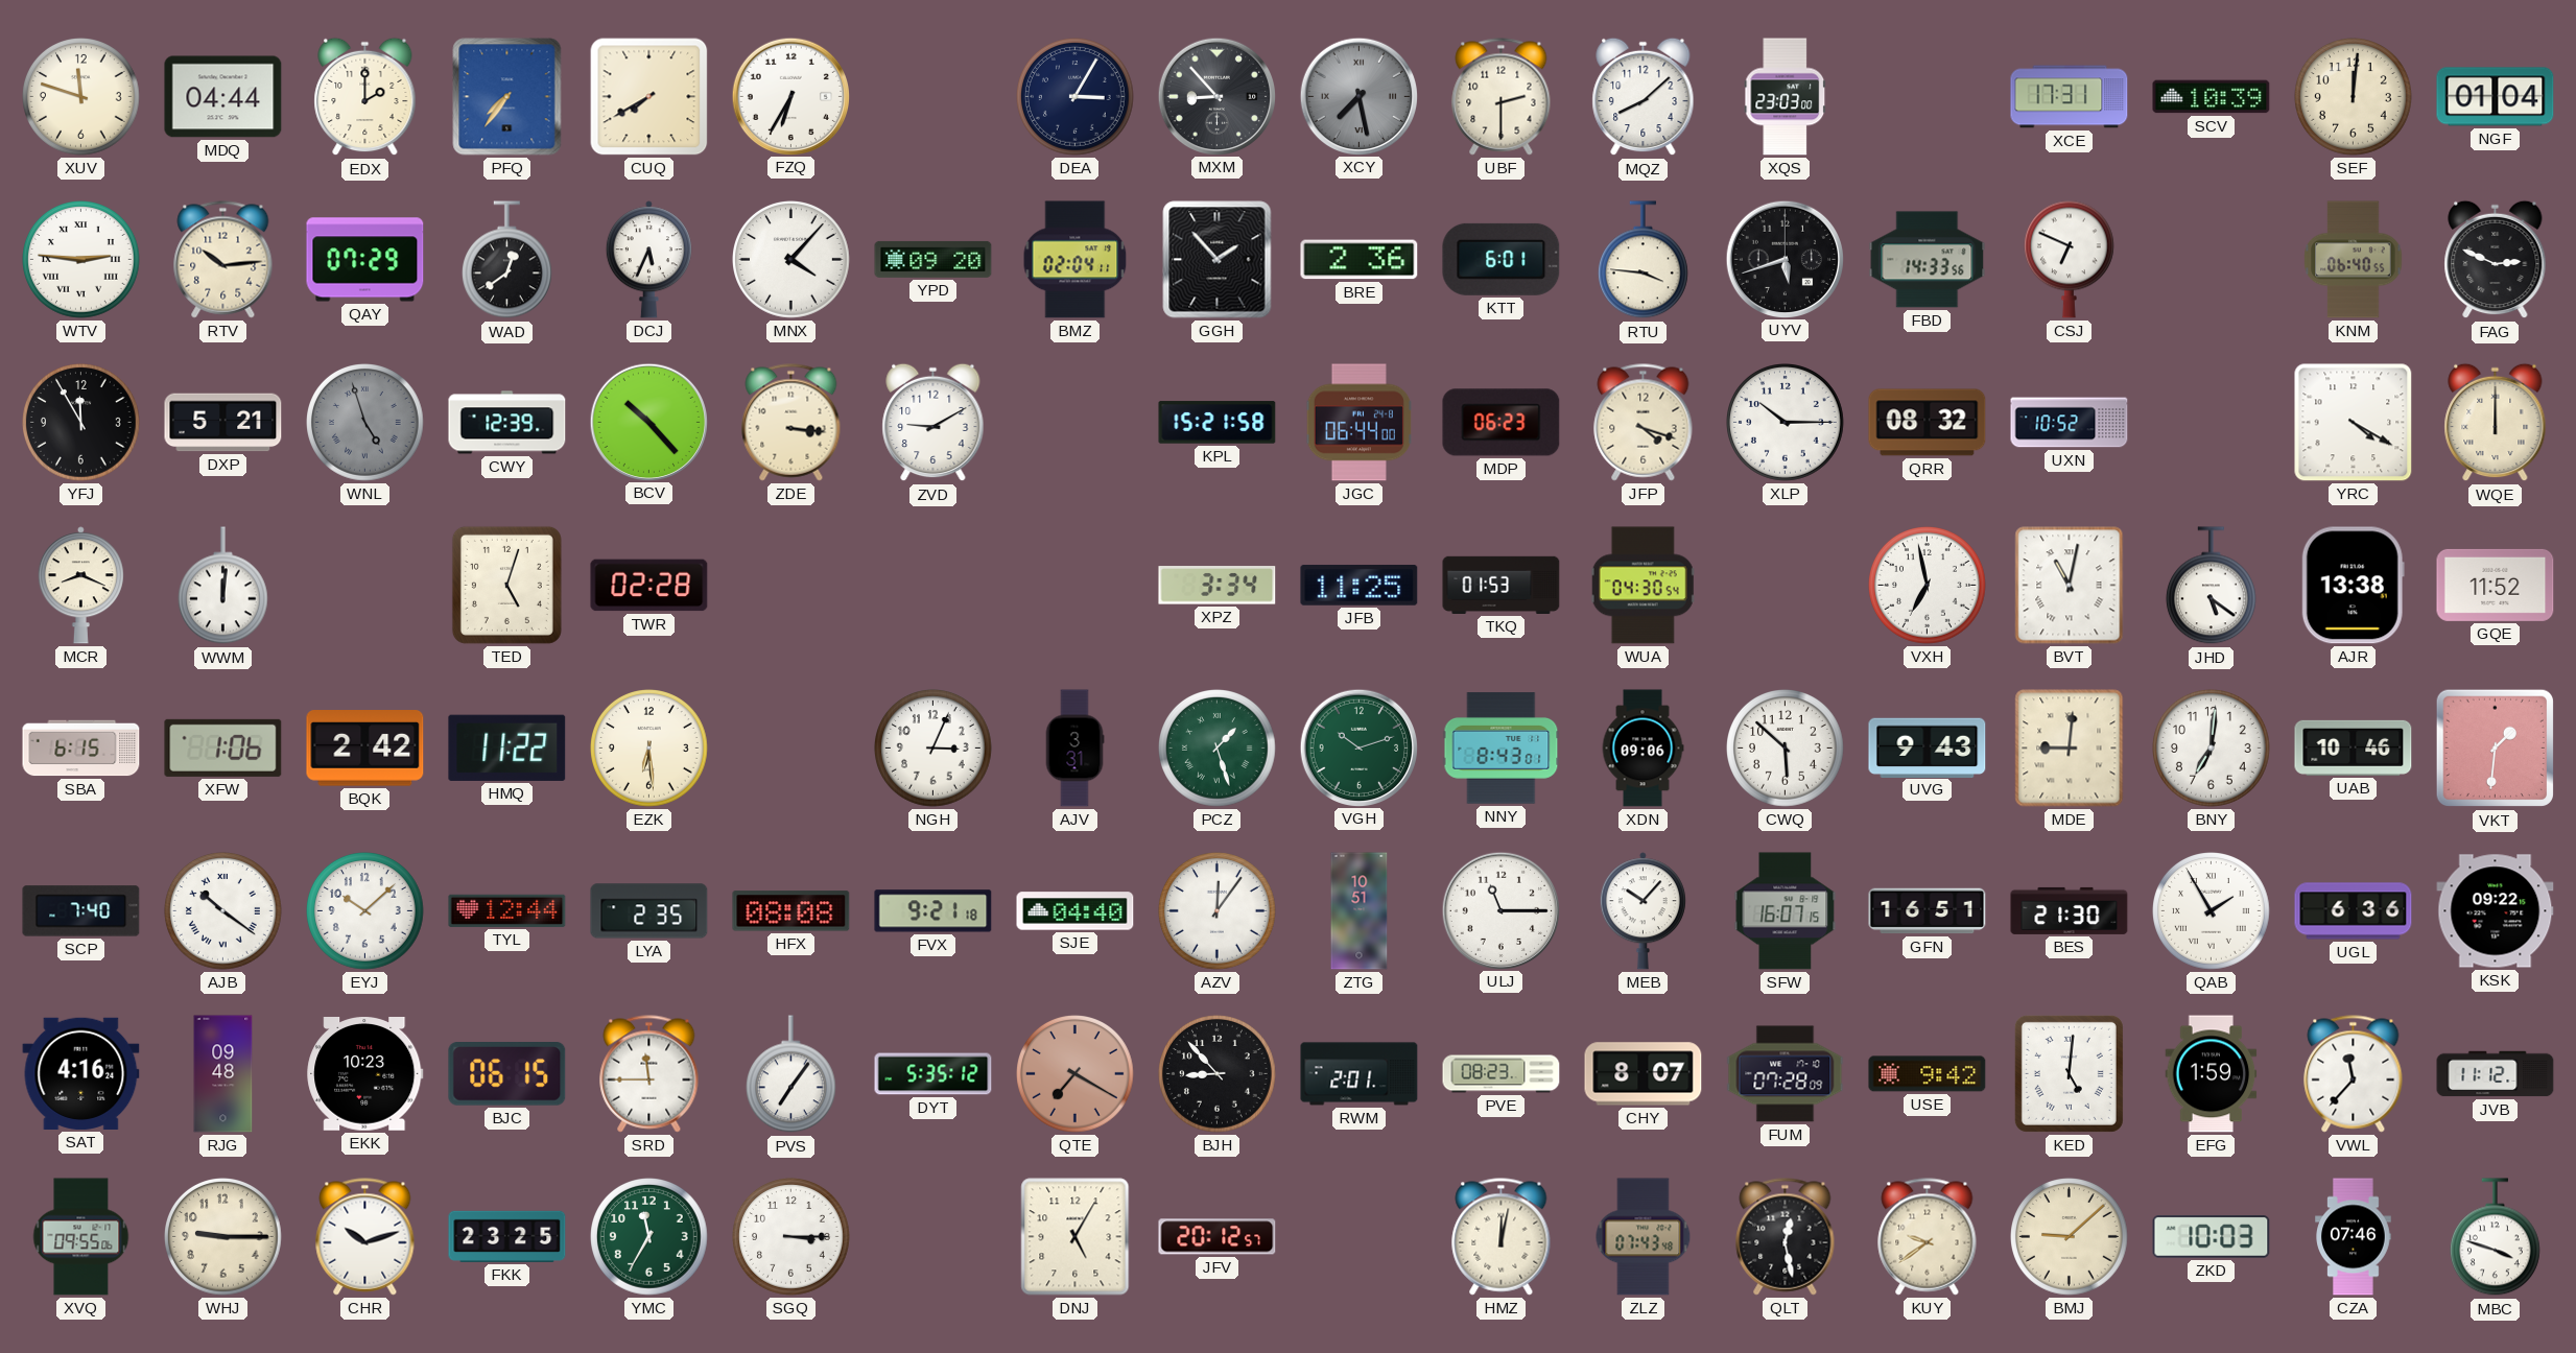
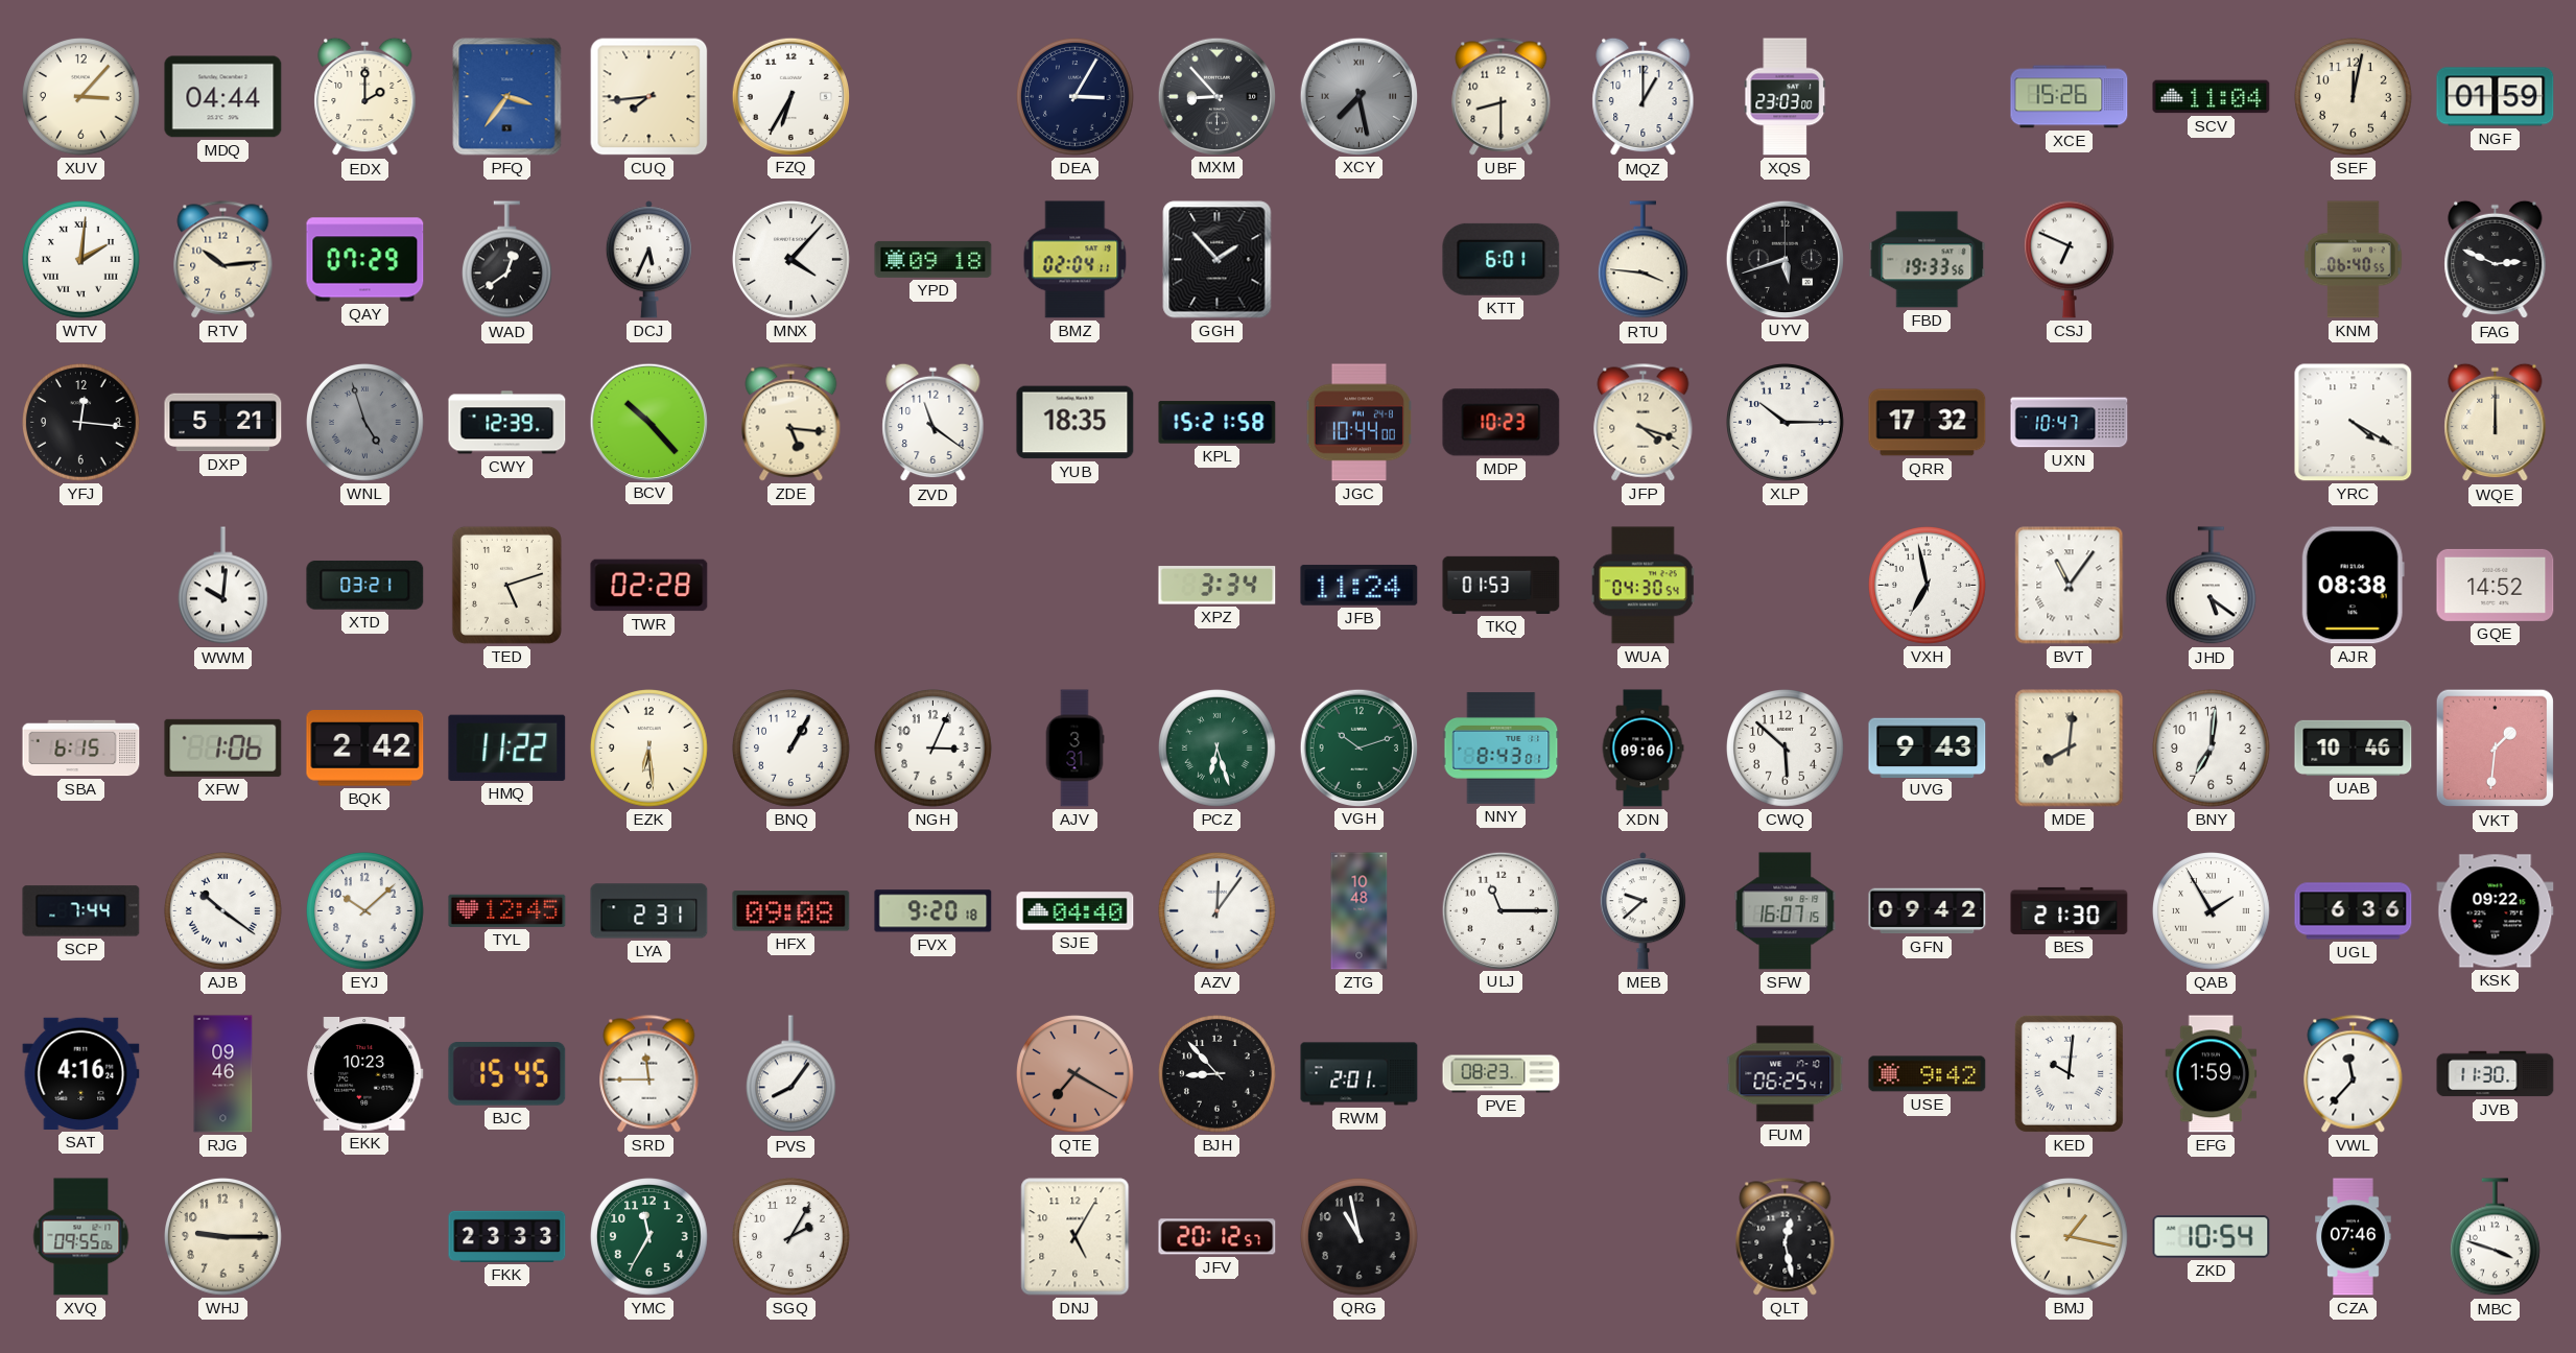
XUV: 11:48 -> 3:07 (81, 97)
PFQ: 7:36 -> 3:36 (507, 97)
CUQ: 7:40 -> 7:44 (649, 97)
UBF: 2:30 -> 8:30 (1502, 97)
MQZ: 8:08 -> 1:00 (1644, 97)
XCE: 17:31 -> 15:26 (2070, 97)
SCV: 10:39 -> 11:04 (2212, 97)
SEF: 12:01 -> 12:02 (2354, 97)
NGF: 01:04 -> 01:59 (2496, 97)
WTV: 2:46 -> 2:01 (81, 260)
YPD: 09:20 -> 09:18 (933, 259)
BRE: 2:36 -> none (1360, 260)
FBD: 14:33 -> 19:33 (1928, 260)
YFJ: 11:55 -> 12:16 (81, 423)
ZDE: 3:16 -> 5:16 (791, 423)
ZVD: 9:10 -> 11:21 (933, 423)
YUB: none -> 18:35 (1076, 423)
JGC: 06:44 -> 10:44 (1358, 423)
MDP: 06:23 -> 10:23 (1502, 423)
QRR: 08:32 -> 17:32 (1928, 423)
UXN: 10:52 -> 10:47 (2070, 423)
MCR: 8:19 -> none (80, 586)
WWM: 12:01 -> 10:01 (222, 586)
XTD: none -> 03:21 (365, 585)
TED: 5:03 -> 5:12 (506, 585)
JFB: 11:25 -> 11:24 (1360, 585)
BVT: 11:02 -> 11:06 (2070, 586)
AJR: 13:38 -> 08:38 (2353, 586)
GQE: 11:52 -> 14:52 (2496, 585)
BNQ: none -> 1:05 (791, 749)
PCZ: 1:27 -> 6:27 (1218, 749)
MDE: 9:01 -> 8:01 (2070, 749)
SCP: 7:40 -> 7:44 (81, 911)
TYL: 12:44 -> 12:45 (507, 910)
LYA: 2:35 -> 2:31 (649, 911)
HFX: 08:08 -> 09:08 (791, 911)
FVX: 9:21 -> 9:20 (933, 911)
ZTG: 10:51 -> 10:48 (1360, 911)
MEB: 10:07 -> 9:38 (1643, 911)
GFN: 16:51 -> 09:42 (1928, 911)
RJG: 09:48 -> 09:46 (223, 1074)
BJC: 06:15 -> 15:45 (507, 1074)
PVS: 7:06 -> 8:06 (790, 1074)
DYT: 5:35 -> none (933, 1074)
CHY: 8:07 -> none (1644, 1074)
FUM: 07:28 -> 06:25 (1786, 1074)
KED: 5:01 -> 10:01 (2069, 1073)
JVB: 11:12 -> 11:30 (2496, 1074)
CHR: 10:12 -> none (365, 1237)
FKK: 23:25 -> 23:33 (507, 1236)
SGQ: 3:15 -> 2:05 (791, 1237)
QRG: none -> 10:58 (1360, 1237)
HMZ: 12:02 -> none (1502, 1237)
ZLZ: 07:43 -> none (1644, 1237)
KUY: 9:39 -> none (1928, 1237)
BMJ: 9:08 -> 1:17 (2070, 1237)
ZKD: 10:03 -> 10:54 (2212, 1237)
